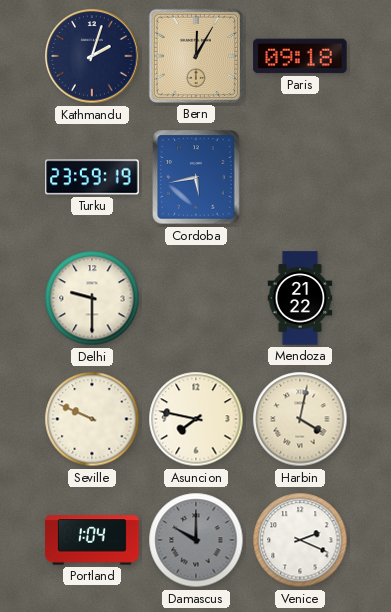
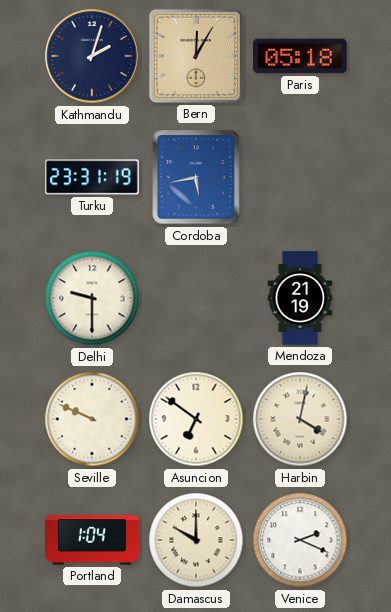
Paris: 09:18 -> 05:18 (300, 56)
Turku: 23:59 -> 23:31 (92, 177)
Mendoza: 21:22 -> 21:19 (300, 298)
Asuncion: 7:47 -> 6:51 (196, 419)
Damascus dial: grey -> cream (196, 540)
